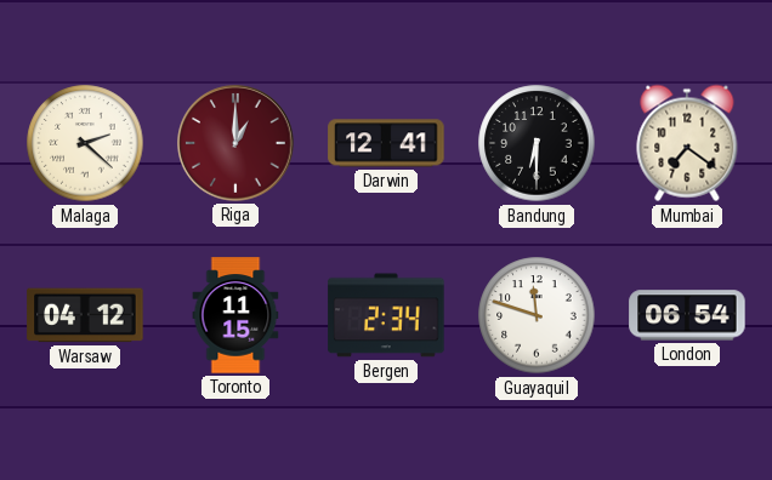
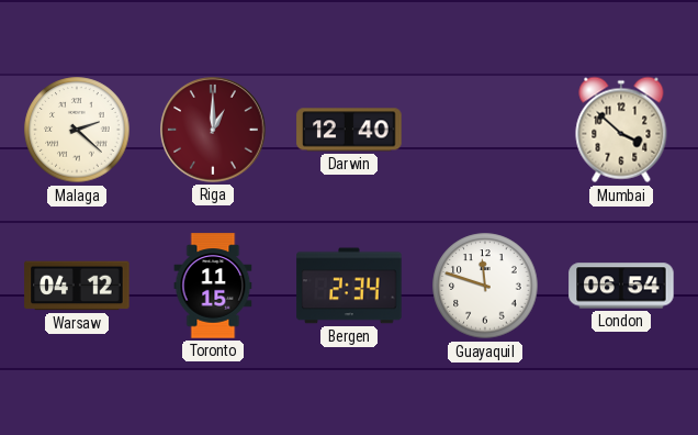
Darwin: 12:41 -> 12:40 (349, 130)
Bandung: 6:30 -> none (537, 143)
Mumbai: 7:21 -> 3:52 (621, 130)
